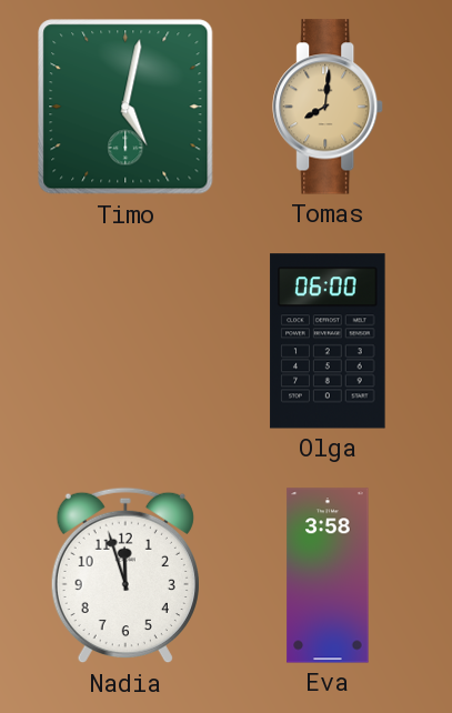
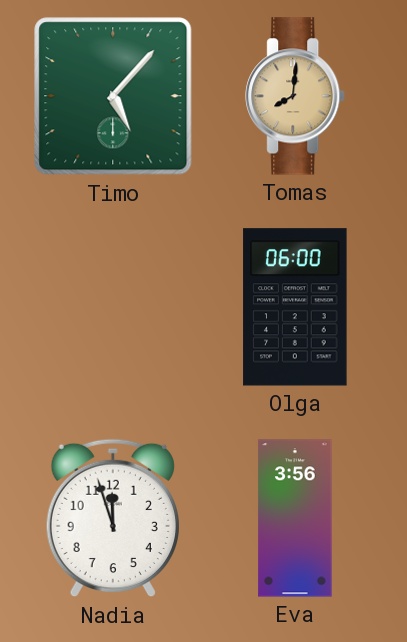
Timo: 5:02 -> 5:07 (113, 96)
Eva: 3:58 -> 3:56 (295, 518)
